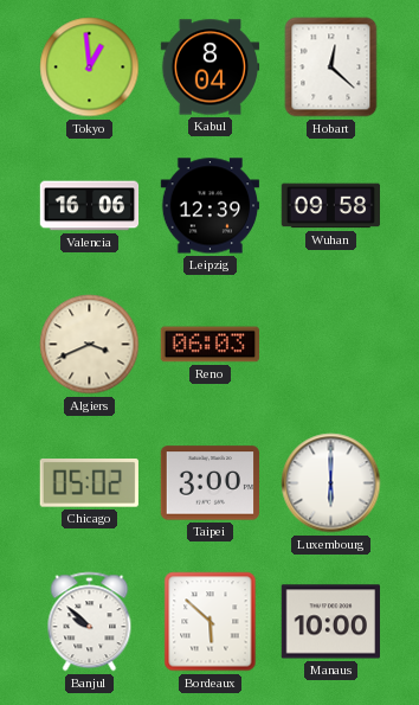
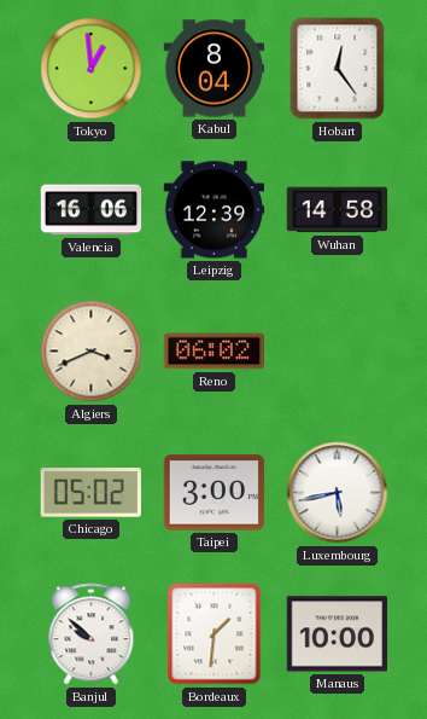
Hobart: 12:22 -> 12:24 (338, 69)
Wuhan: 09:58 -> 14:58 (337, 210)
Reno: 06:03 -> 06:02 (213, 352)
Luxembourg: 6:00 -> 5:43 (338, 493)
Bordeaux: 5:52 -> 1:31 (215, 634)
